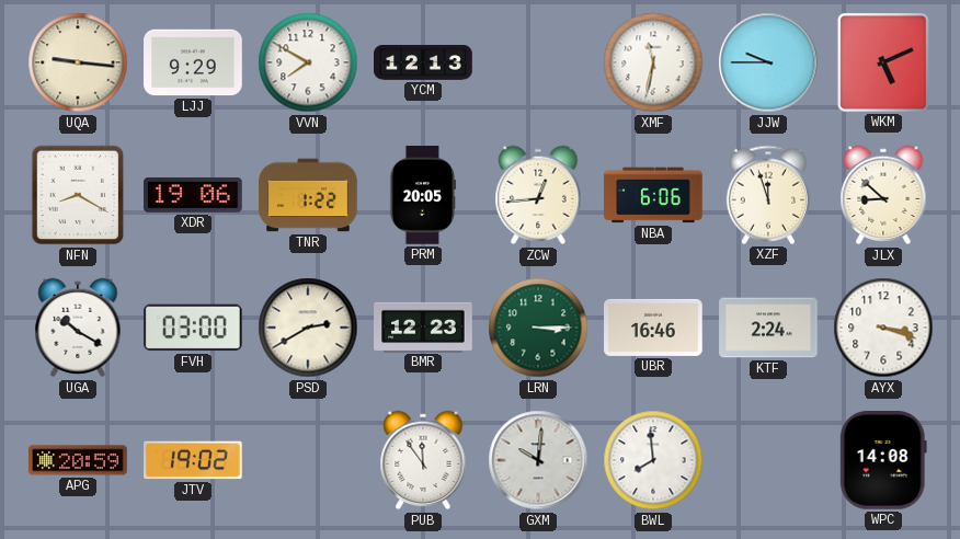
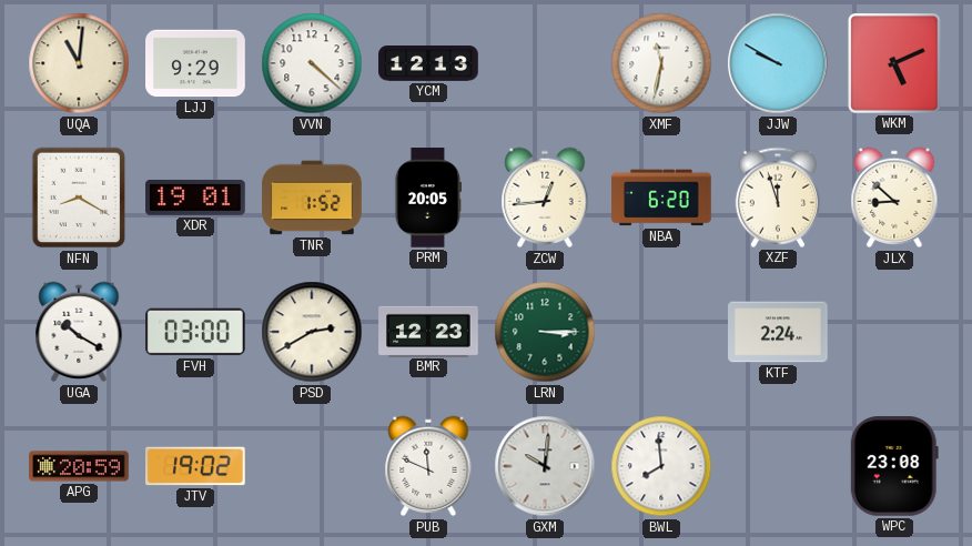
UQA: 9:16 -> 11:01 (79, 63)
VVN: 7:50 -> 4:22 (312, 63)
JJW: 9:45 -> 9:50 (778, 63)
XDR: 19:06 -> 19:01 (195, 198)
TNR: 1:22 -> 1:52 (312, 198)
NBA: 6:06 -> 6:20 (661, 198)
UBR: 16:46 -> none (653, 328)
AYX: 3:18 -> none (883, 328)
PUB: 11:54 -> 11:49 (428, 466)
WPC: 14:08 -> 23:08 (894, 467)
